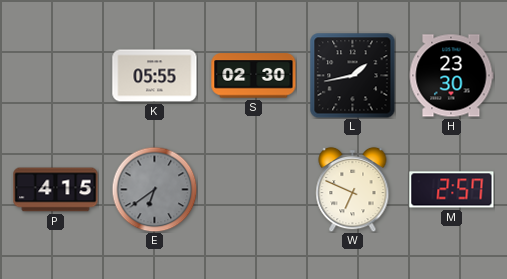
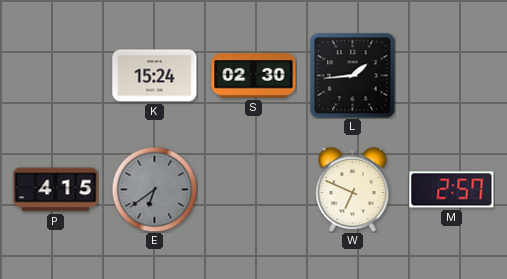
K: 05:55 -> 15:24 (155, 76)
L: 1:43 -> 1:44 (353, 76)
H: 23:30 -> none (451, 76)
